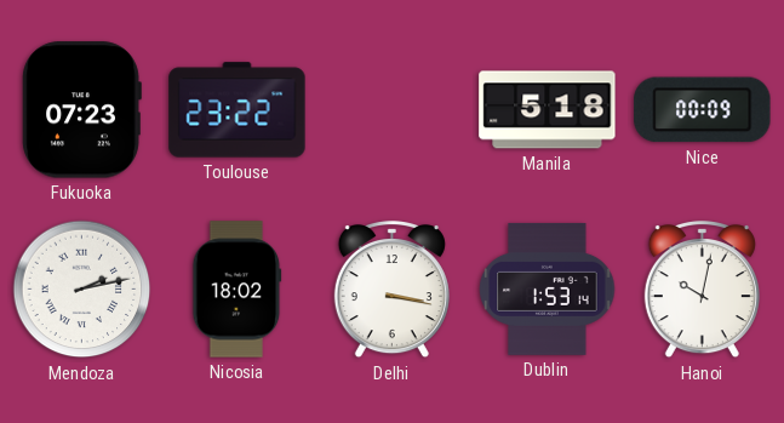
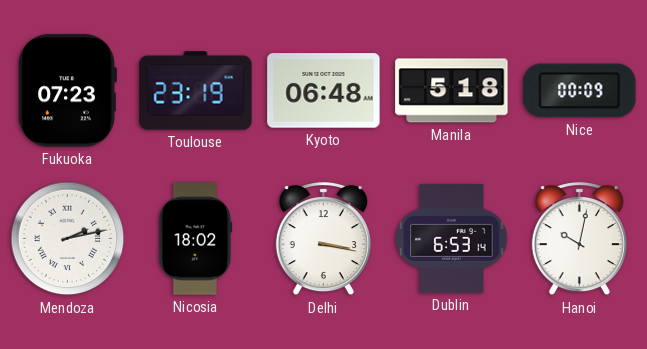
Toulouse: 23:22 -> 23:19 (196, 91)
Kyoto: none -> 06:48 (324, 91)
Dublin: 1:53 -> 6:53 (452, 238)
